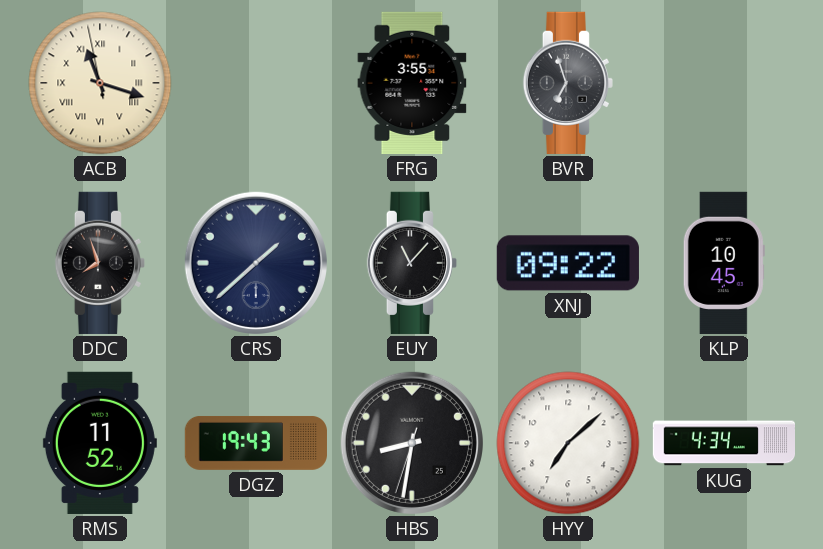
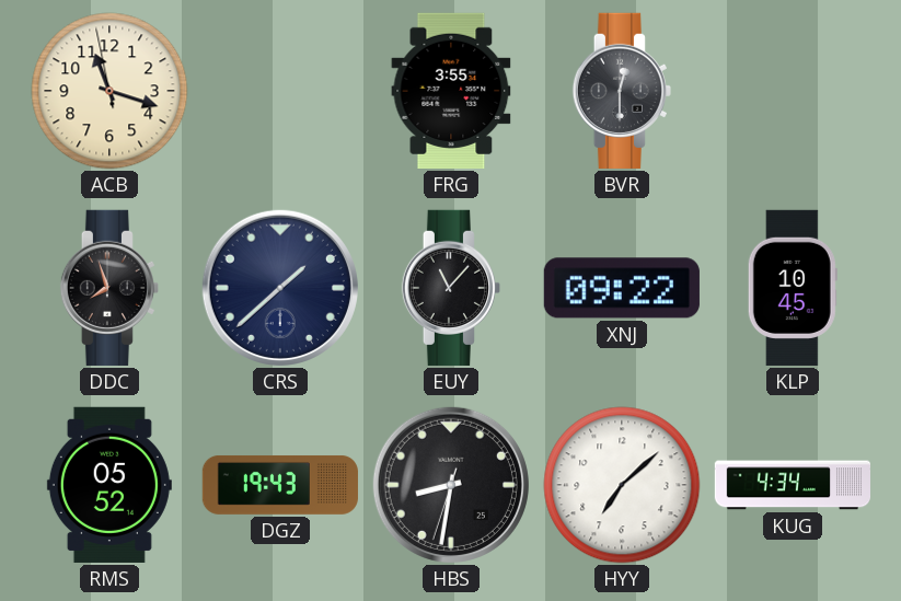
ACB numerals: Roman -> Arabic (109, 91)
BVR: 6:57 -> 12:30 (622, 91)
RMS: 11:52 -> 05:52 (109, 485)
